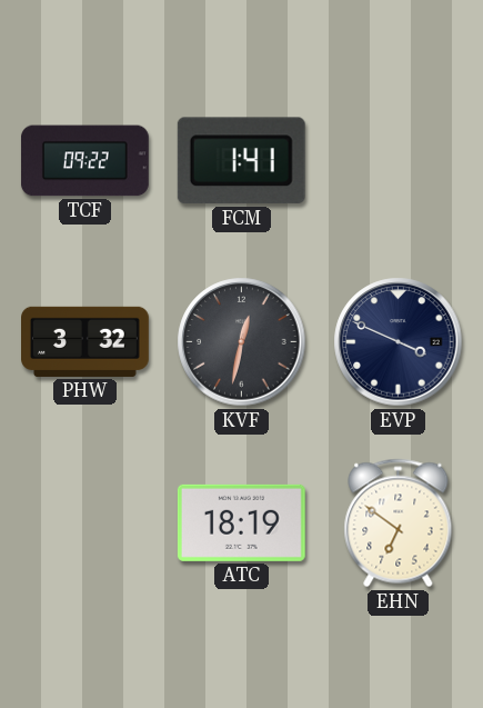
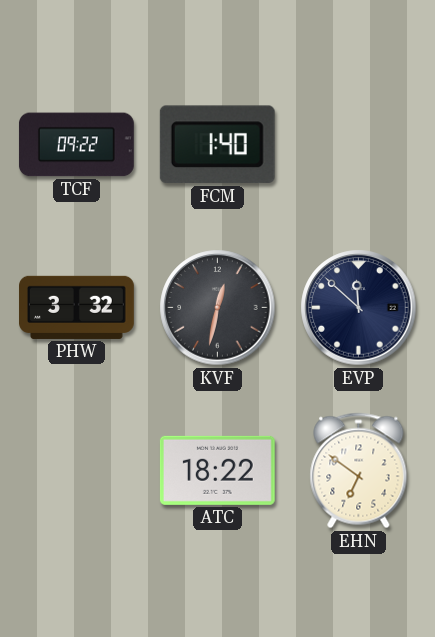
FCM: 1:41 -> 1:40 (217, 145)
EVP: 3:49 -> 11:52 (359, 308)
ATC: 18:19 -> 18:22 (217, 470)
